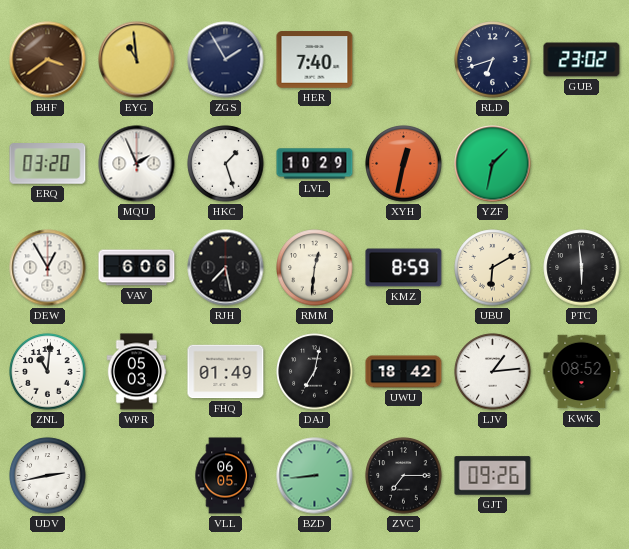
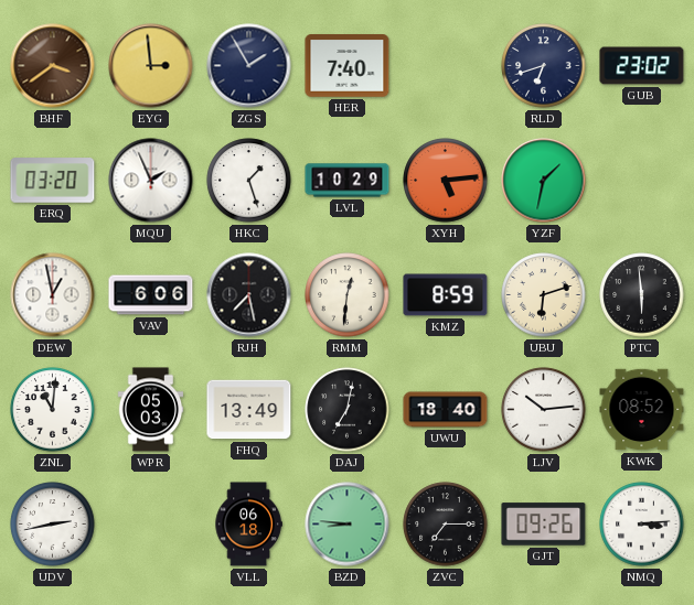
EYG: 10:59 -> 2:59 (151, 66)
XYH: 12:32 -> 5:14 (446, 181)
DEW: 12:55 -> 12:58 (53, 295)
UBU: 6:10 -> 6:12 (544, 295)
FHQ: 01:49 -> 13:49 (249, 410)
UWU: 18:42 -> 18:40 (446, 410)
LJV: 1:14 -> 10:14 (544, 410)
VLL: 06:05 -> 06:18 (248, 525)
BZD: 8:44 -> 8:46 (348, 525)
NMQ: none -> 3:14 (642, 525)
